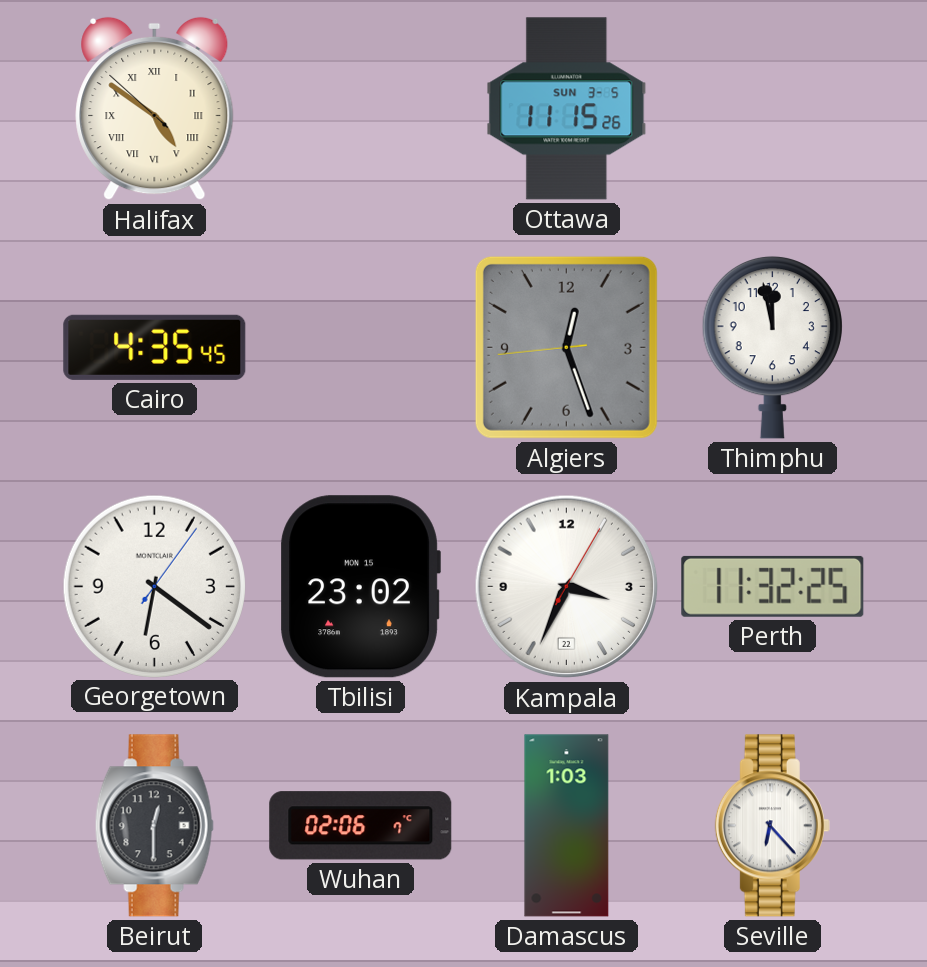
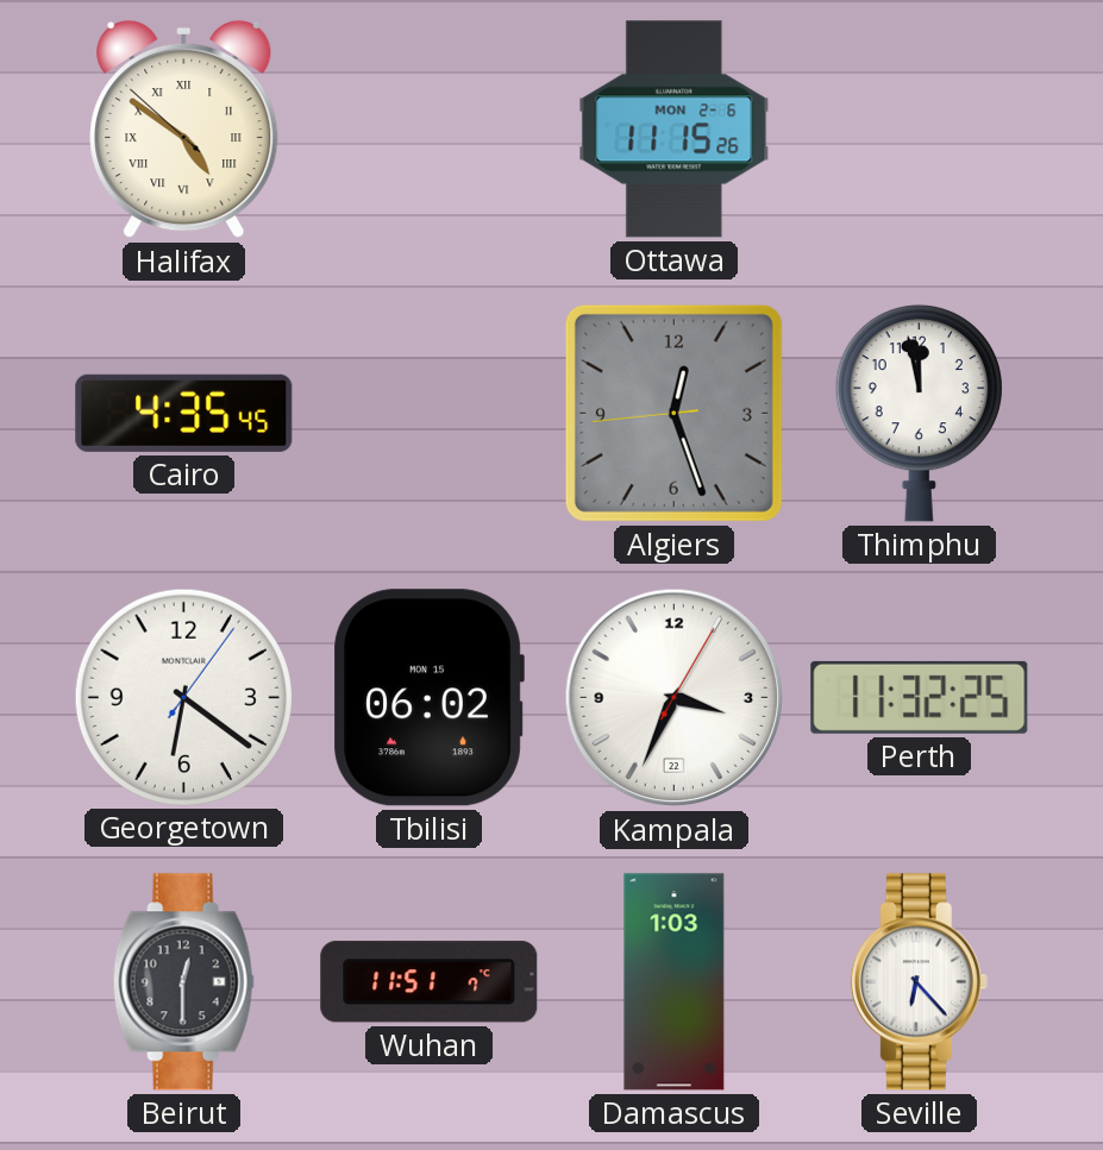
Ottawa date: SUN 3-5 -> MON 2-6 (675, 130)
Tbilisi: 23:02 -> 06:02 (428, 698)
Wuhan: 02:06 -> 11:51 (430, 982)
